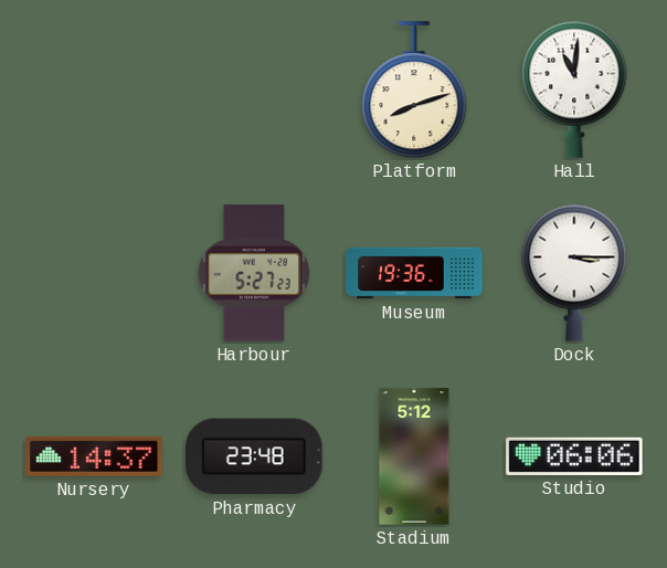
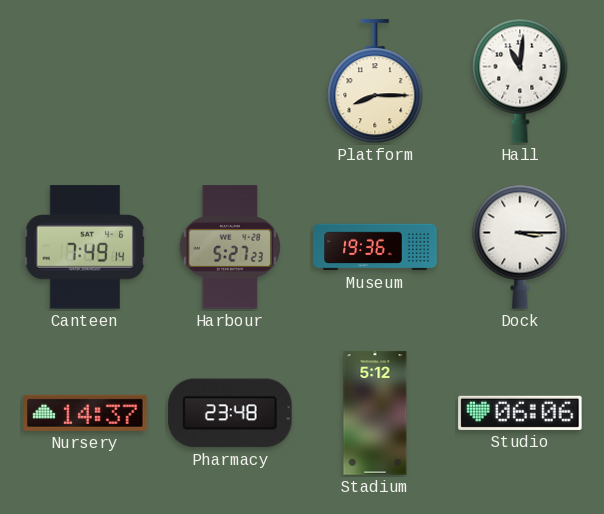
Platform: 8:12 -> 8:15 (375, 82)
Canteen: none -> 7:49 (85, 247)
